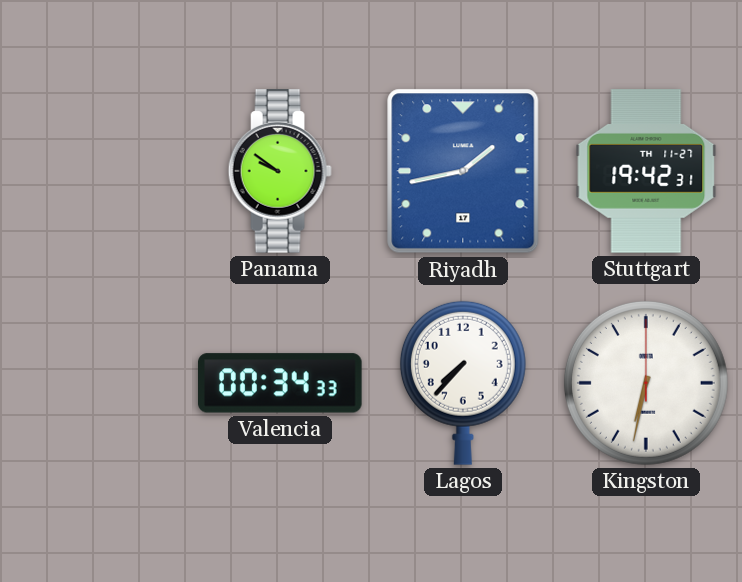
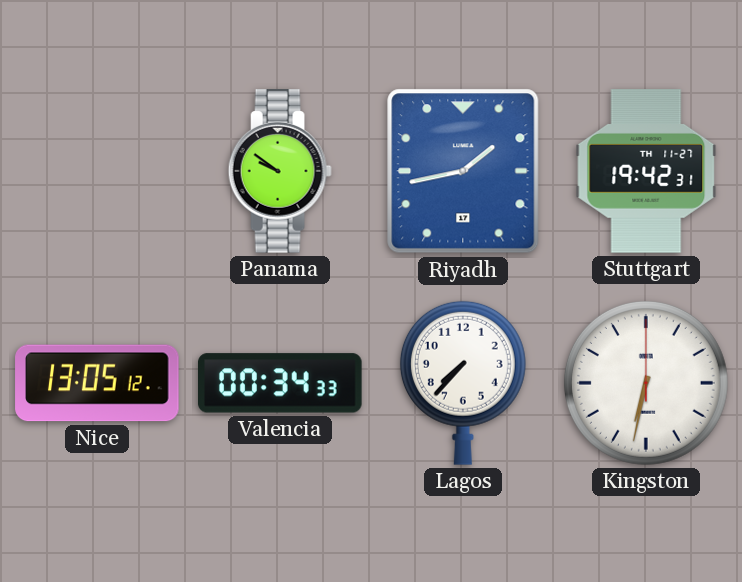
Nice: none -> 13:05 (97, 383)
